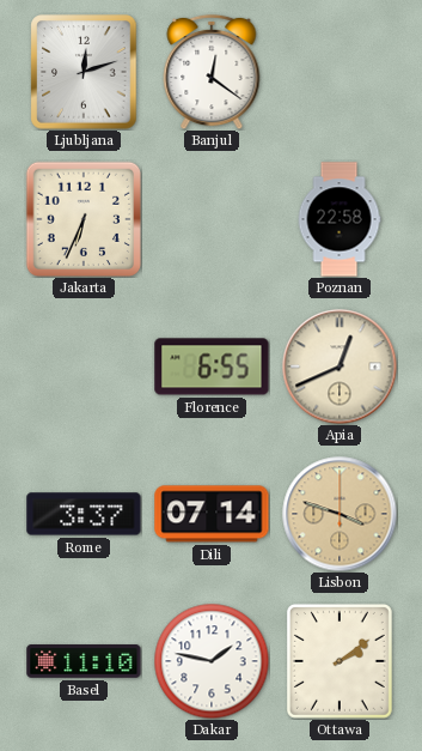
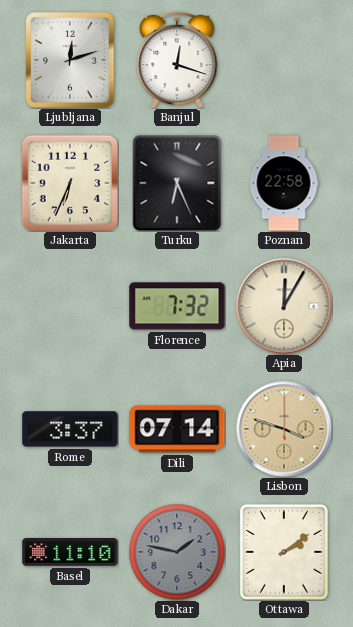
Banjul: 12:21 -> 12:18 (177, 60)
Turku: none -> 6:26 (177, 183)
Florence: 6:55 -> 7:32 (177, 306)
Apia: 12:41 -> 12:05 (284, 306)
Dakar dial: white -> grey (177, 552)
